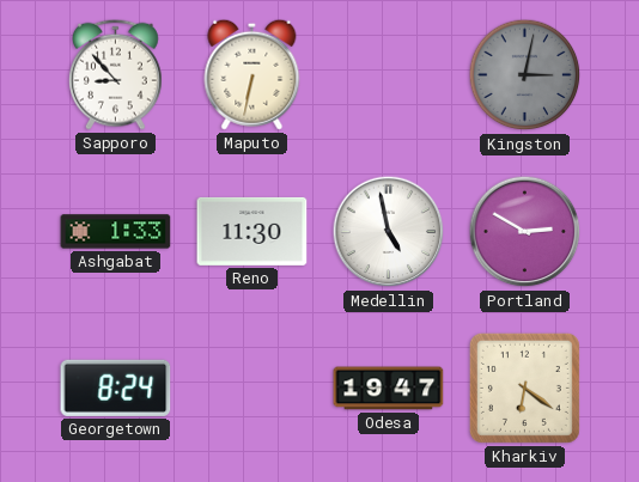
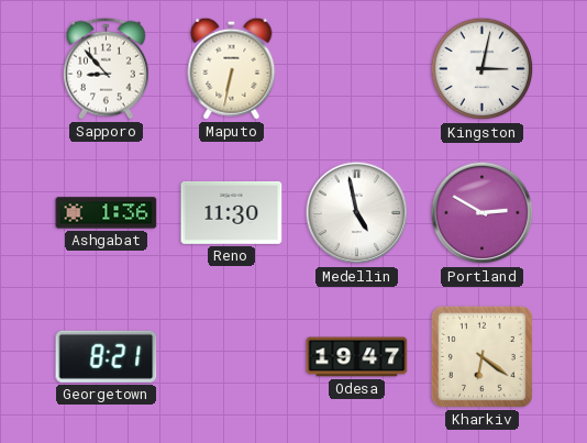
Kingston dial: grey -> white (483, 69)
Ashgabat: 1:33 -> 1:36 (107, 213)
Georgetown: 8:24 -> 8:21 (107, 356)
